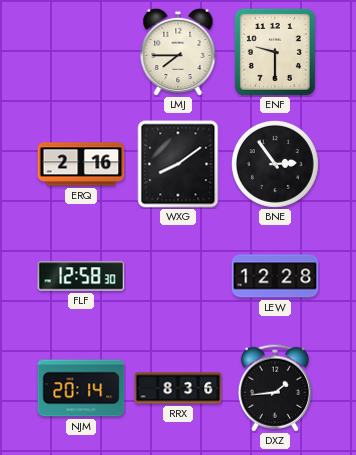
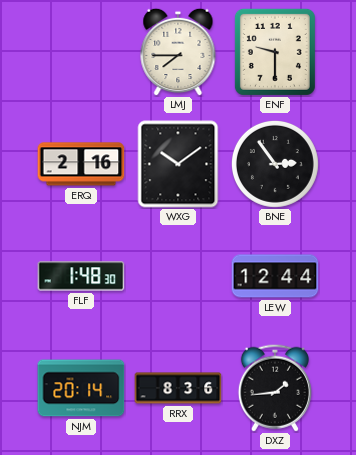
WXG: 8:09 -> 10:09 (178, 164)
FLF: 12:58 -> 1:48 (81, 276)
LEW: 12:28 -> 12:44 (275, 276)
